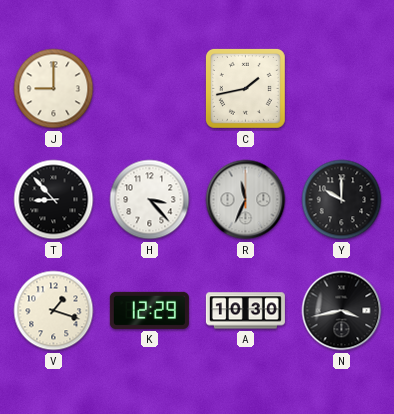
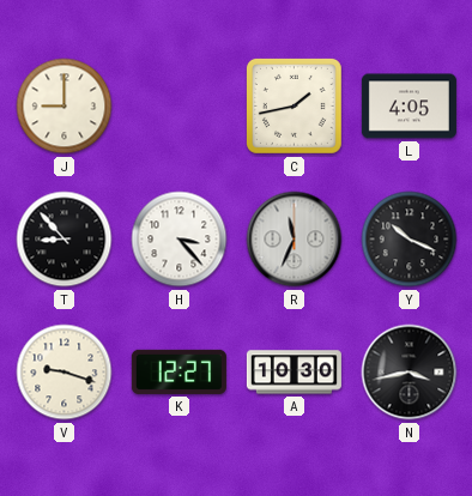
L: none -> 4:05 (409, 107)
Y: 10:00 -> 10:19 (410, 240)
V: 1:18 -> 9:18 (65, 373)
K: 12:29 -> 12:27 (178, 371)
